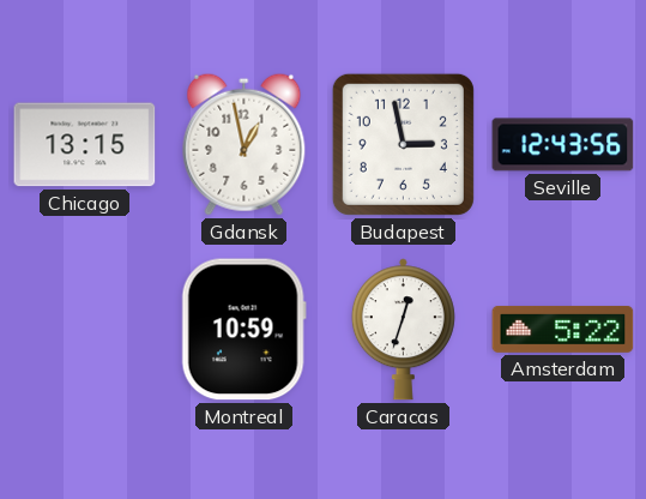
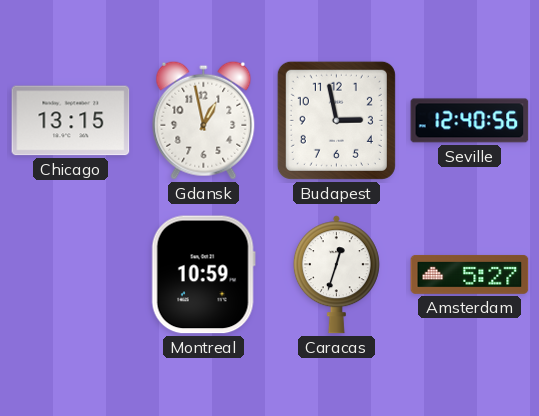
Seville: 12:43 -> 12:40 (470, 121)
Amsterdam: 5:22 -> 5:27 (470, 274)
